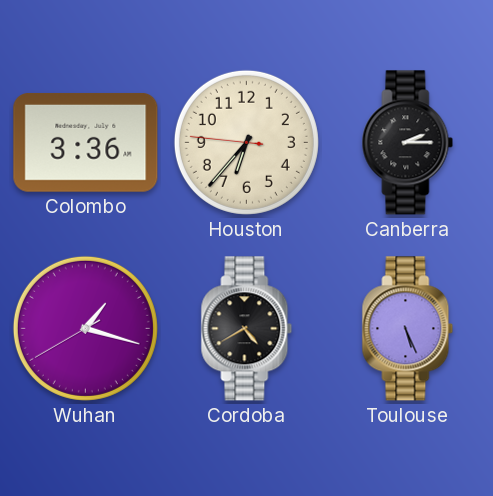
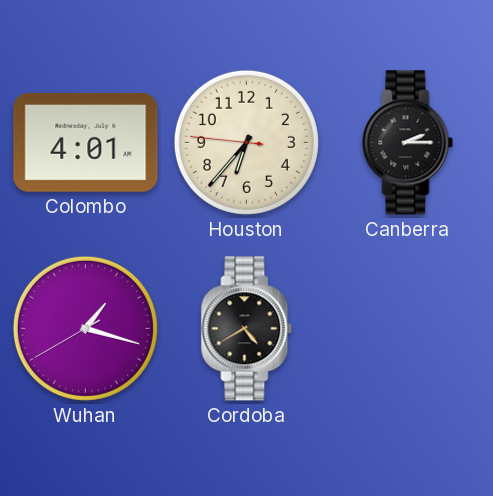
Colombo: 3:36 -> 4:01 (86, 142)
Toulouse: 5:26 -> none (408, 329)
